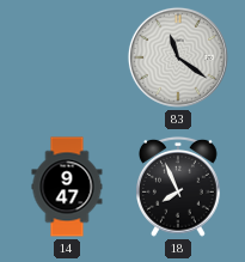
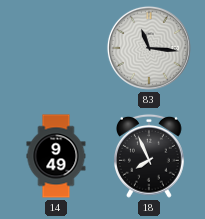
83: 11:21 -> 11:16 (149, 48)
14: 9:47 -> 9:49 (56, 156)
